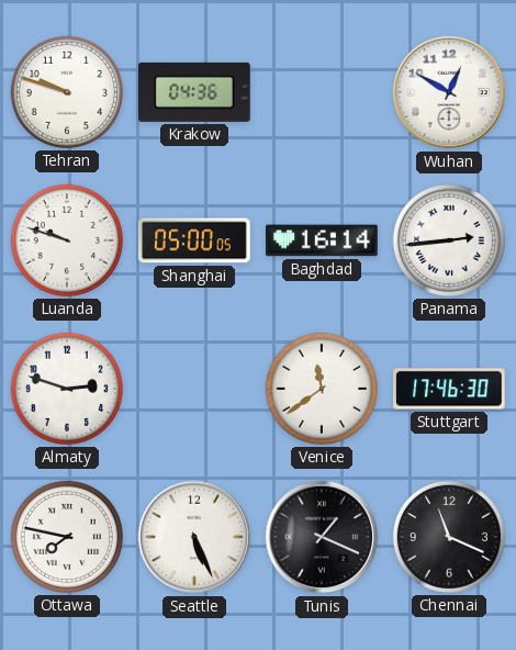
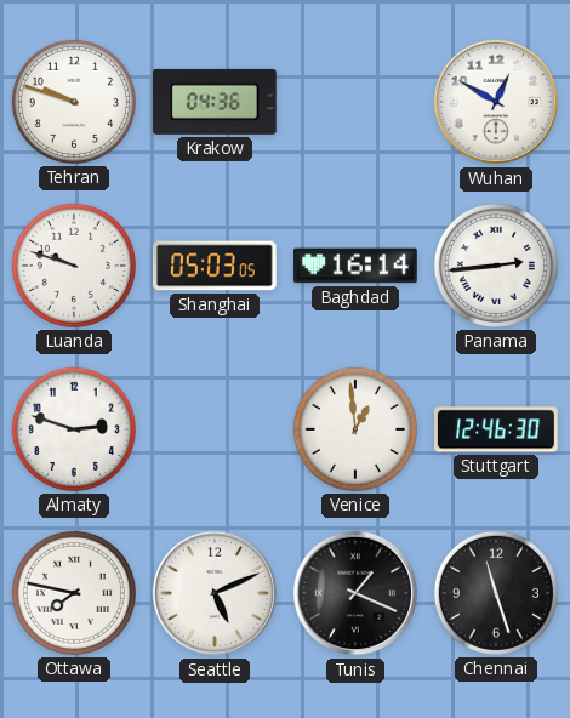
Shanghai: 05:00 -> 05:03 (216, 266)
Venice: 11:39 -> 12:59 (355, 429)
Stuttgart: 17:46 -> 12:46 (497, 429)
Seattle: 5:26 -> 5:11 (215, 593)
Chennai: 11:19 -> 11:27 (496, 593)
